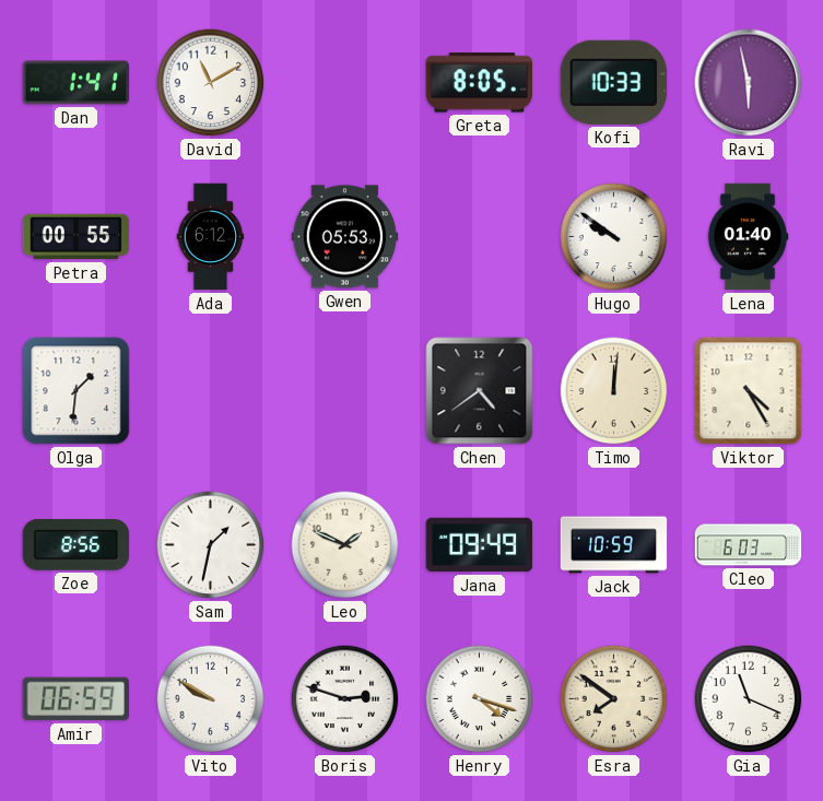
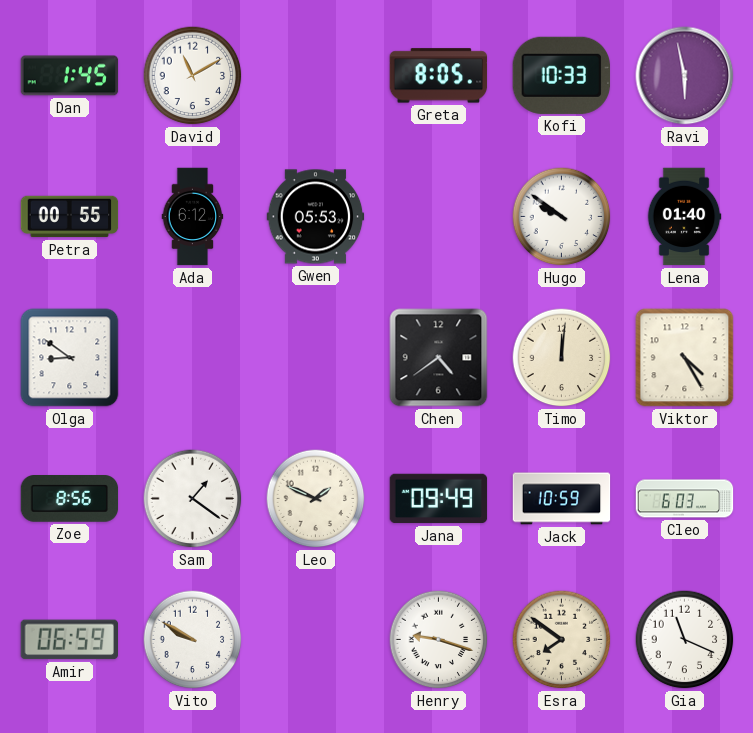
Dan: 1:41 -> 1:45 (70, 76)
Olga: 1:31 -> 8:51 (70, 358)
Sam: 1:32 -> 1:21 (193, 499)
Boris: 2:48 -> none (345, 699)
Henry: 4:18 -> 9:18 (439, 640)
